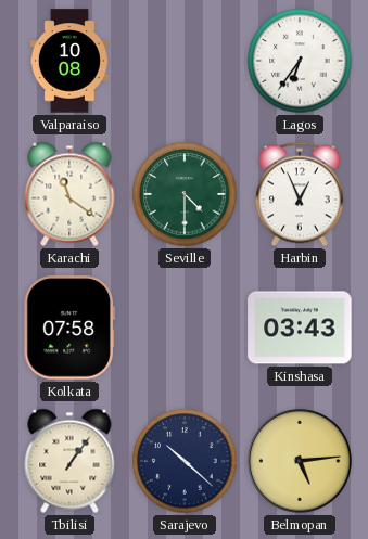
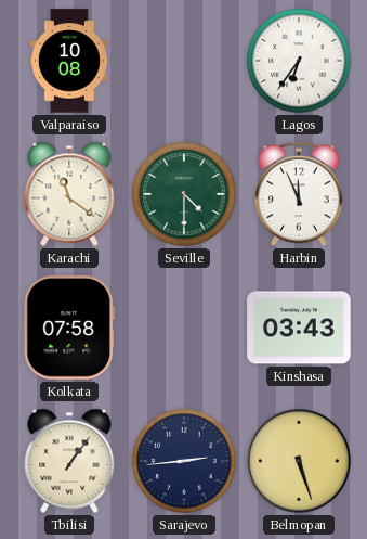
Harbin: 12:56 -> 11:56 (299, 194)
Sarajevo: 10:22 -> 2:44 (184, 461)
Belmopan: 5:14 -> 5:27 (299, 461)
